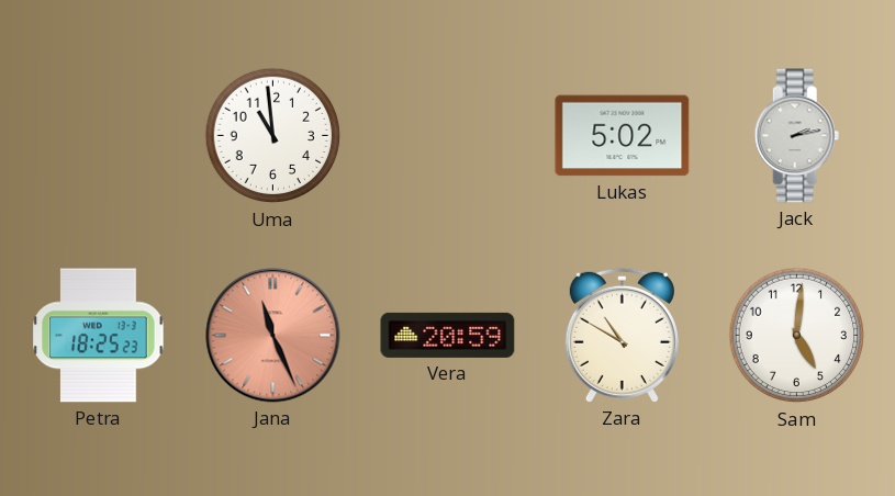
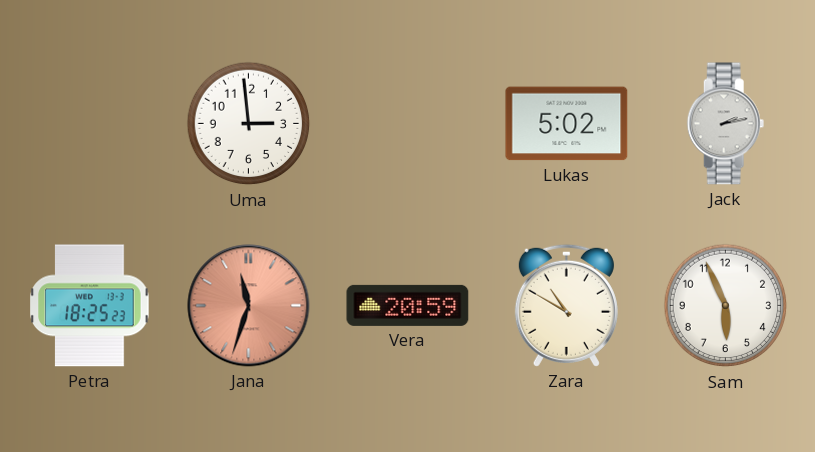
Uma: 10:59 -> 2:59 (249, 124)
Jana: 11:26 -> 11:33 (249, 306)
Sam: 5:01 -> 5:56 (726, 306)
